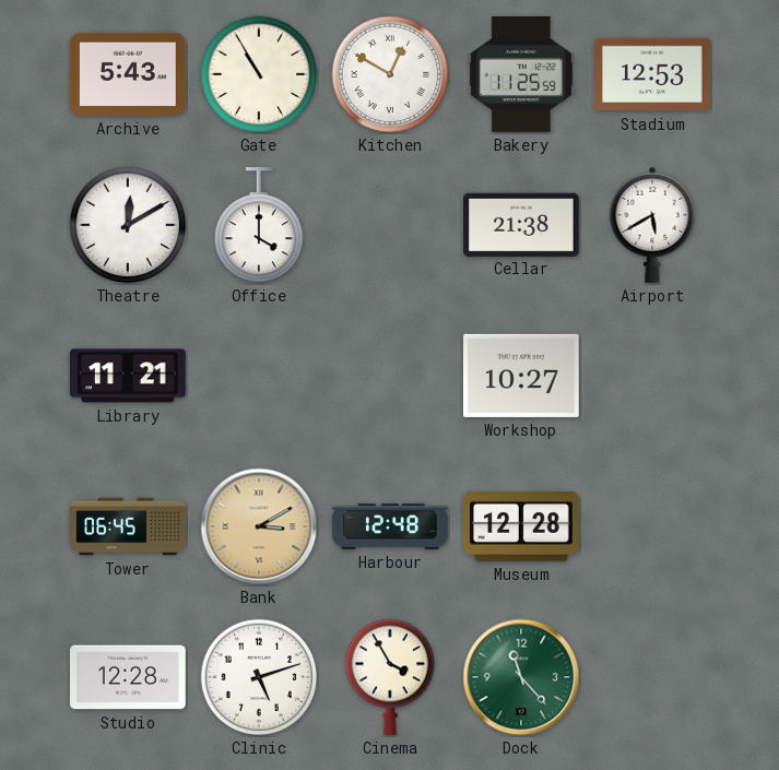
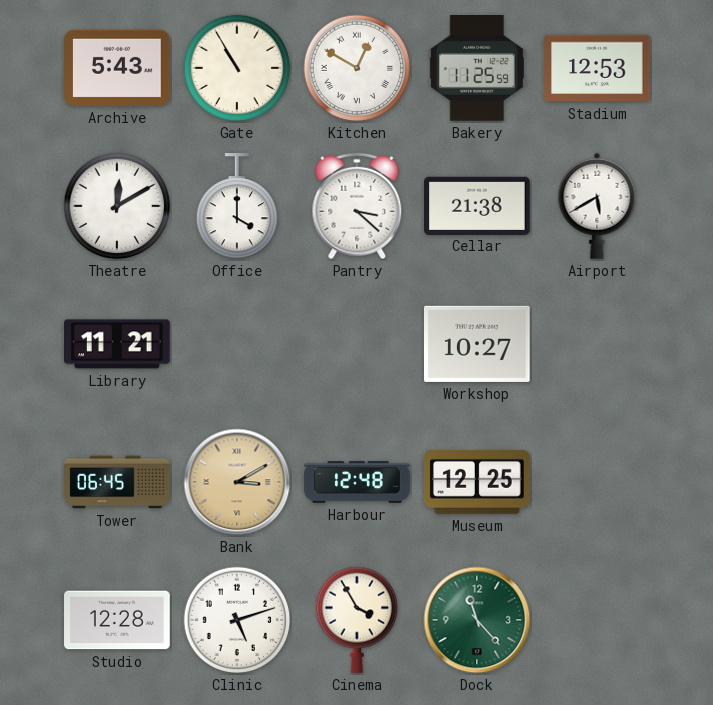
Pantry: none -> 3:22 (357, 206)
Museum: 12:28 -> 12:25 (478, 482)
